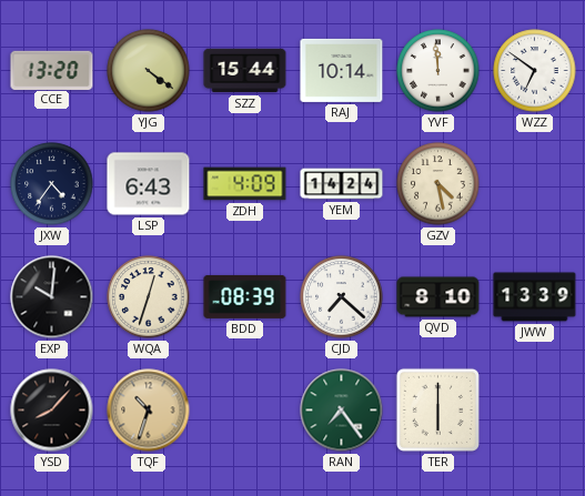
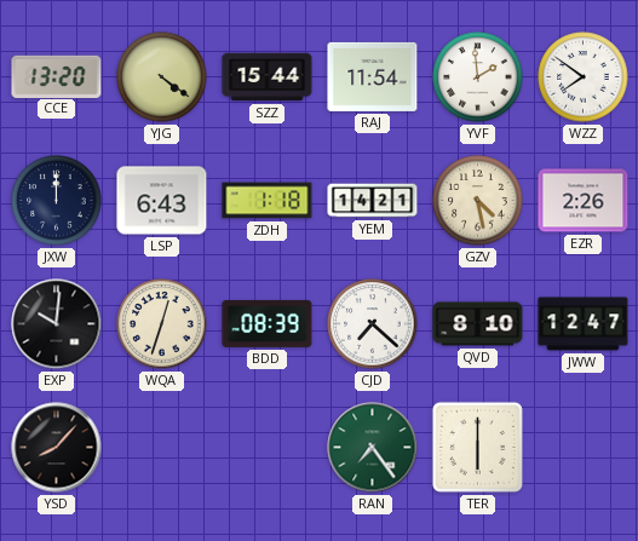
RAJ: 10:14 -> 11:54 (373, 76)
YVF: 11:59 -> 1:59 (478, 77)
WZZ: 6:51 -> 7:51 (584, 77)
JXW: 4:36 -> 12:00 (57, 201)
ZDH: 4:09 -> 1:18 (268, 201)
YEM: 14:24 -> 14:21 (373, 201)
EZR: none -> 2:26 (584, 201)
JWW: 13:39 -> 12:47 (584, 324)
TQF: 10:33 -> none (149, 411)
